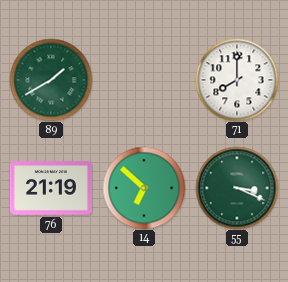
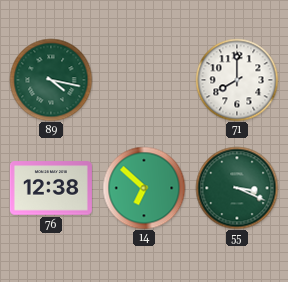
89: 1:40 -> 4:17 (51, 80)
76: 21:19 -> 12:38 (51, 188)
